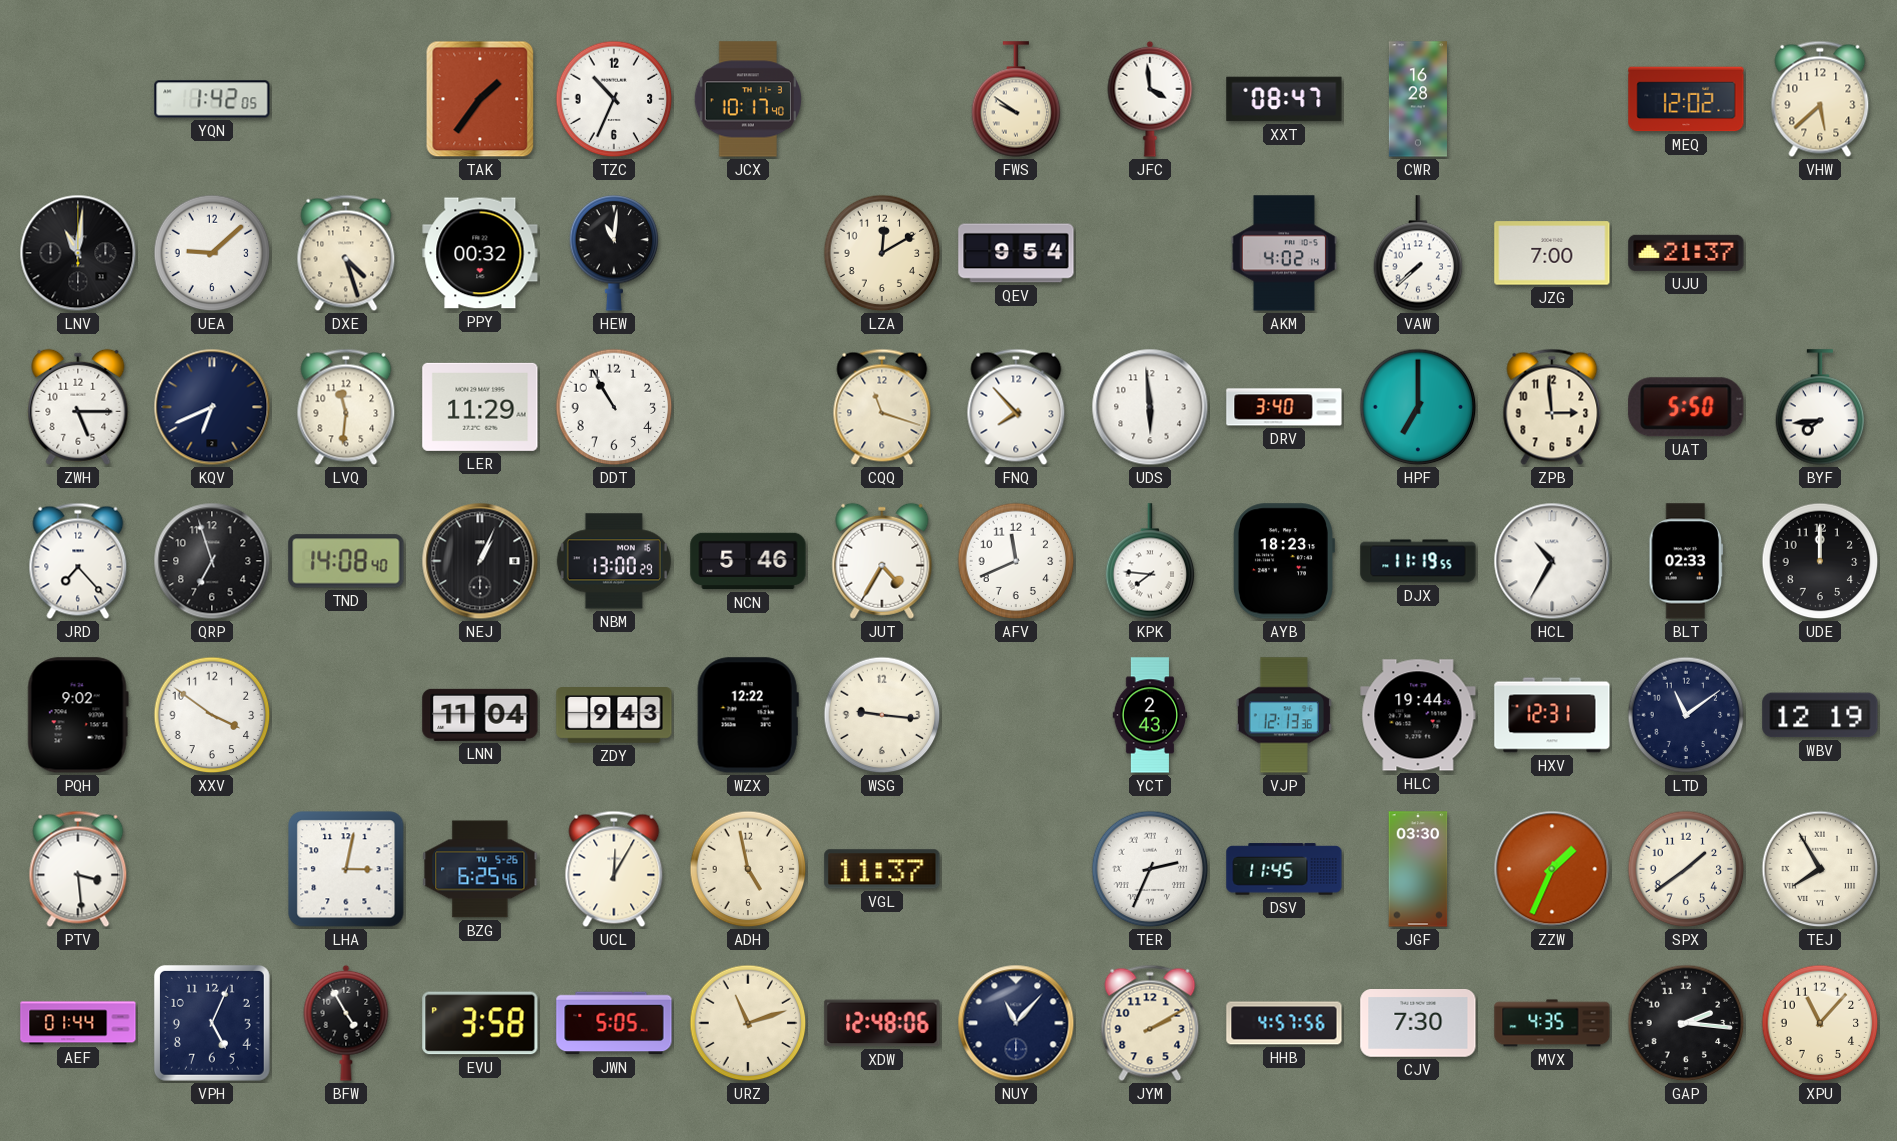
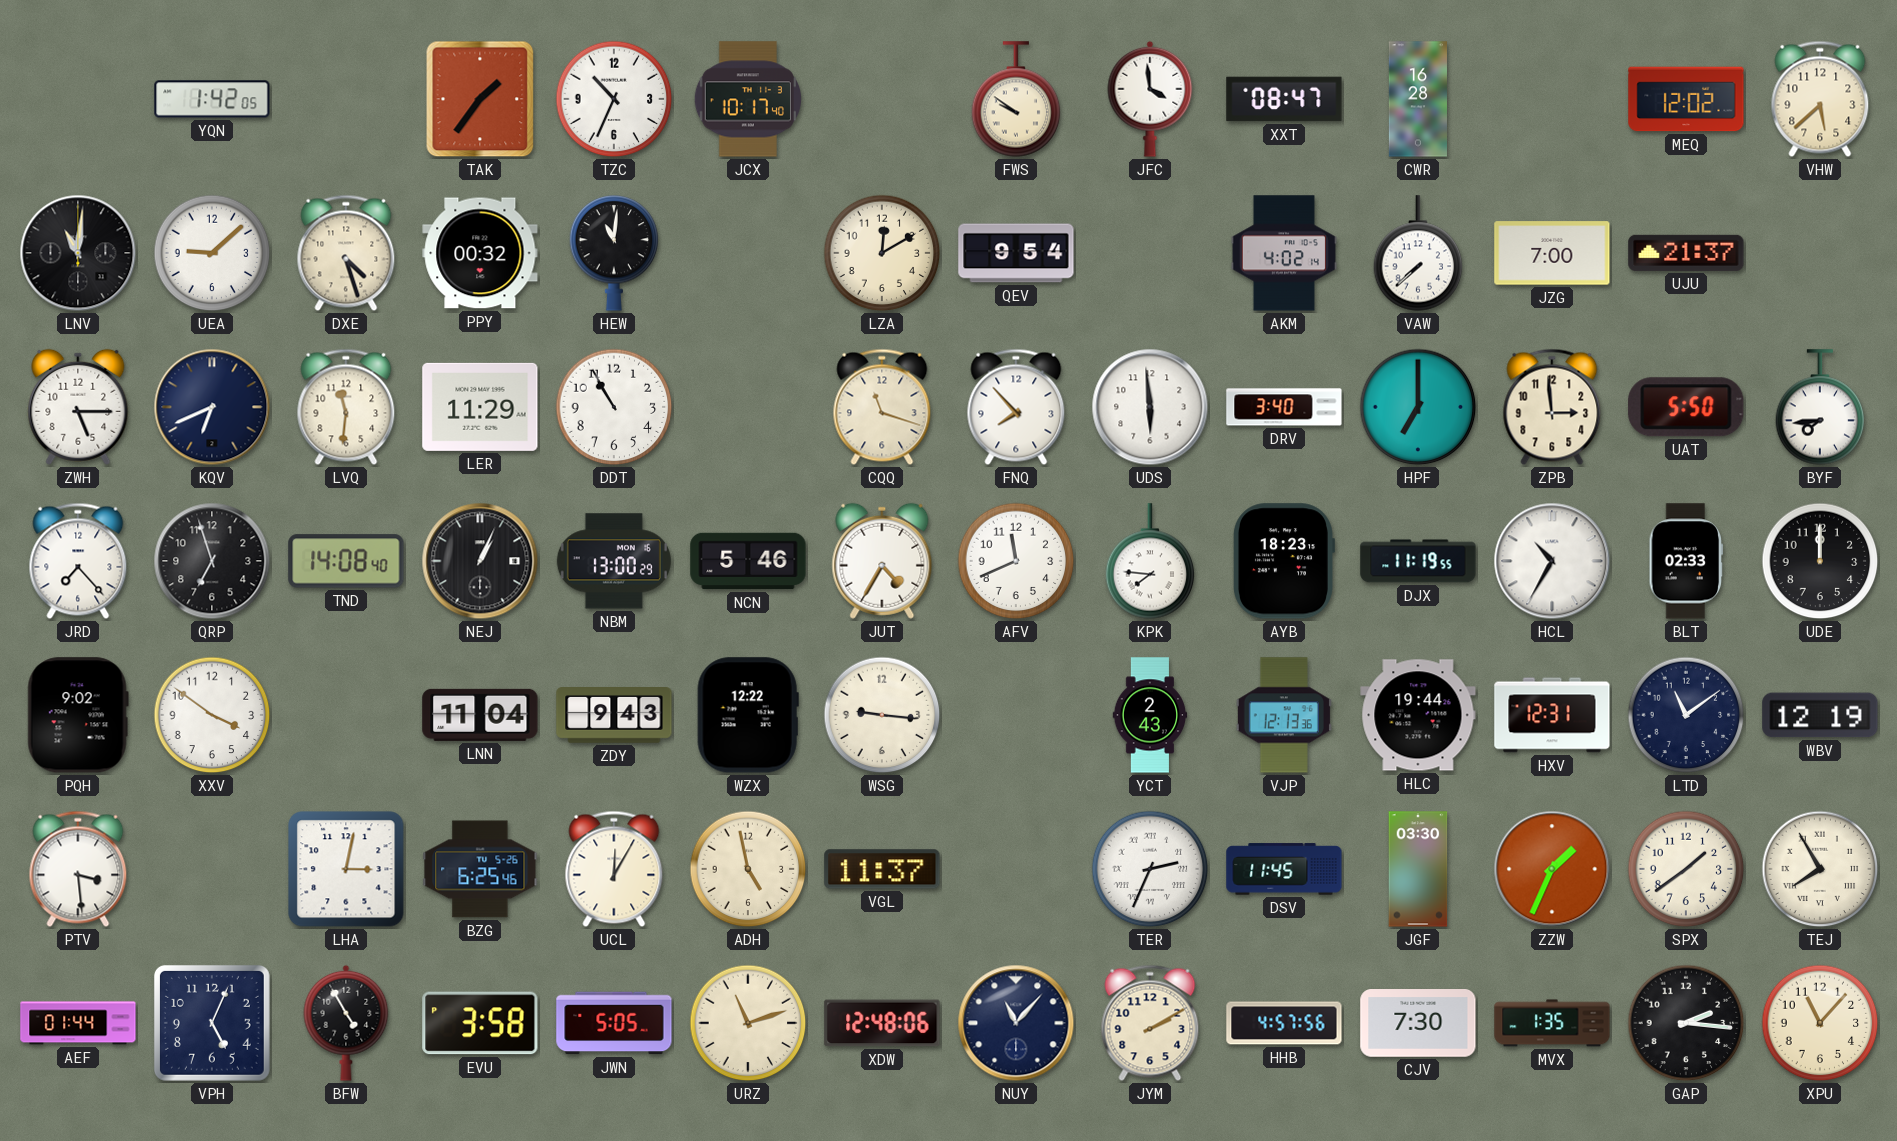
MVX: 4:35 -> 1:35 (1552, 1023)
